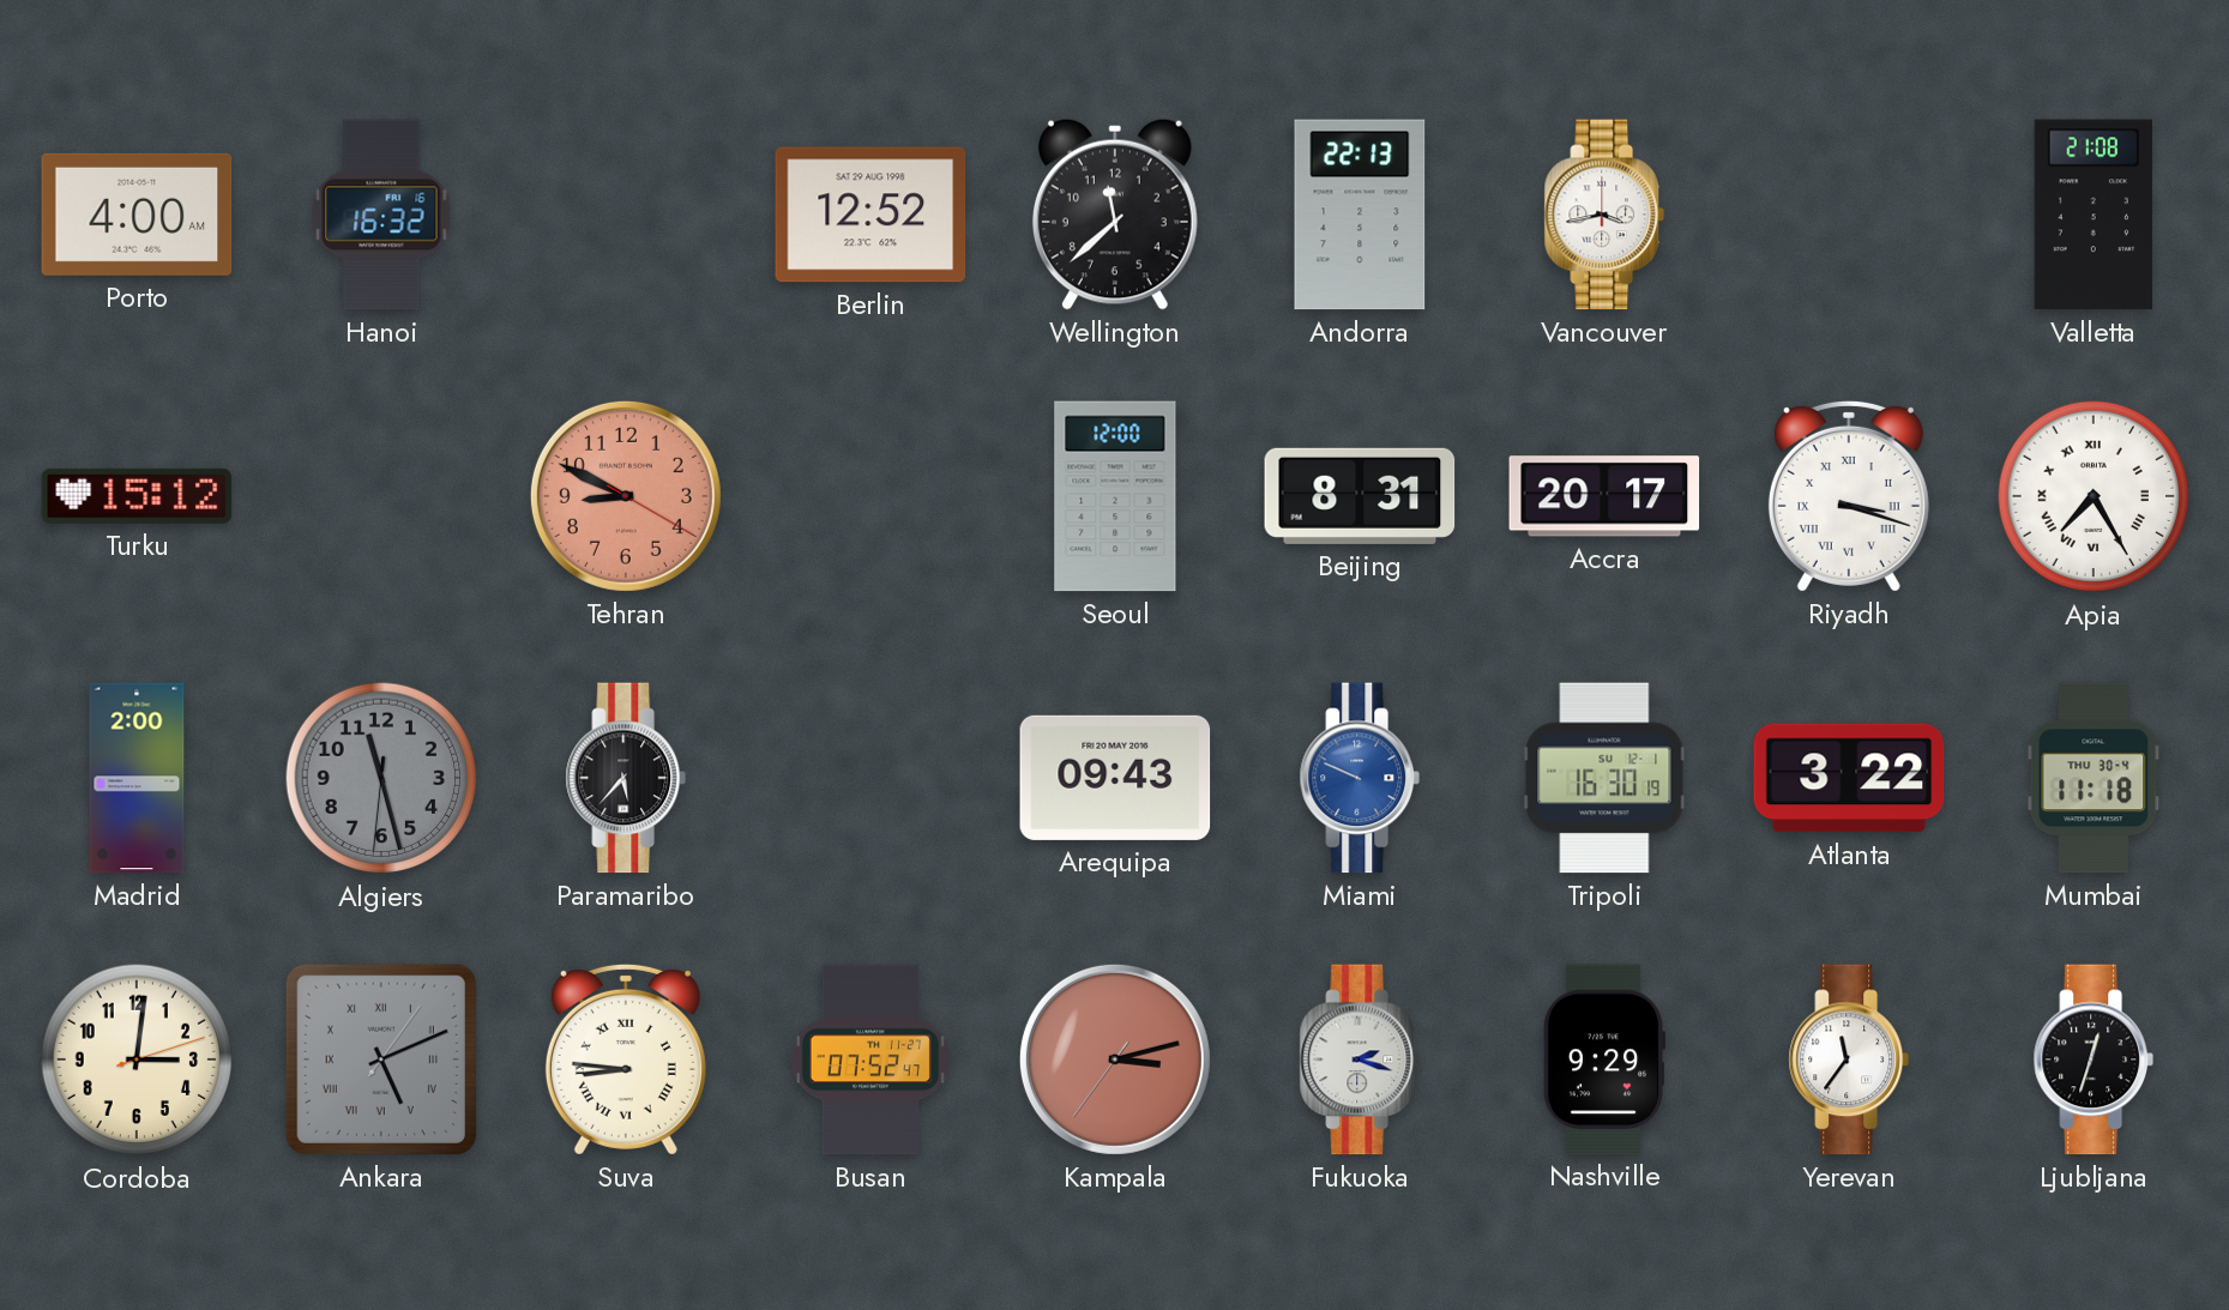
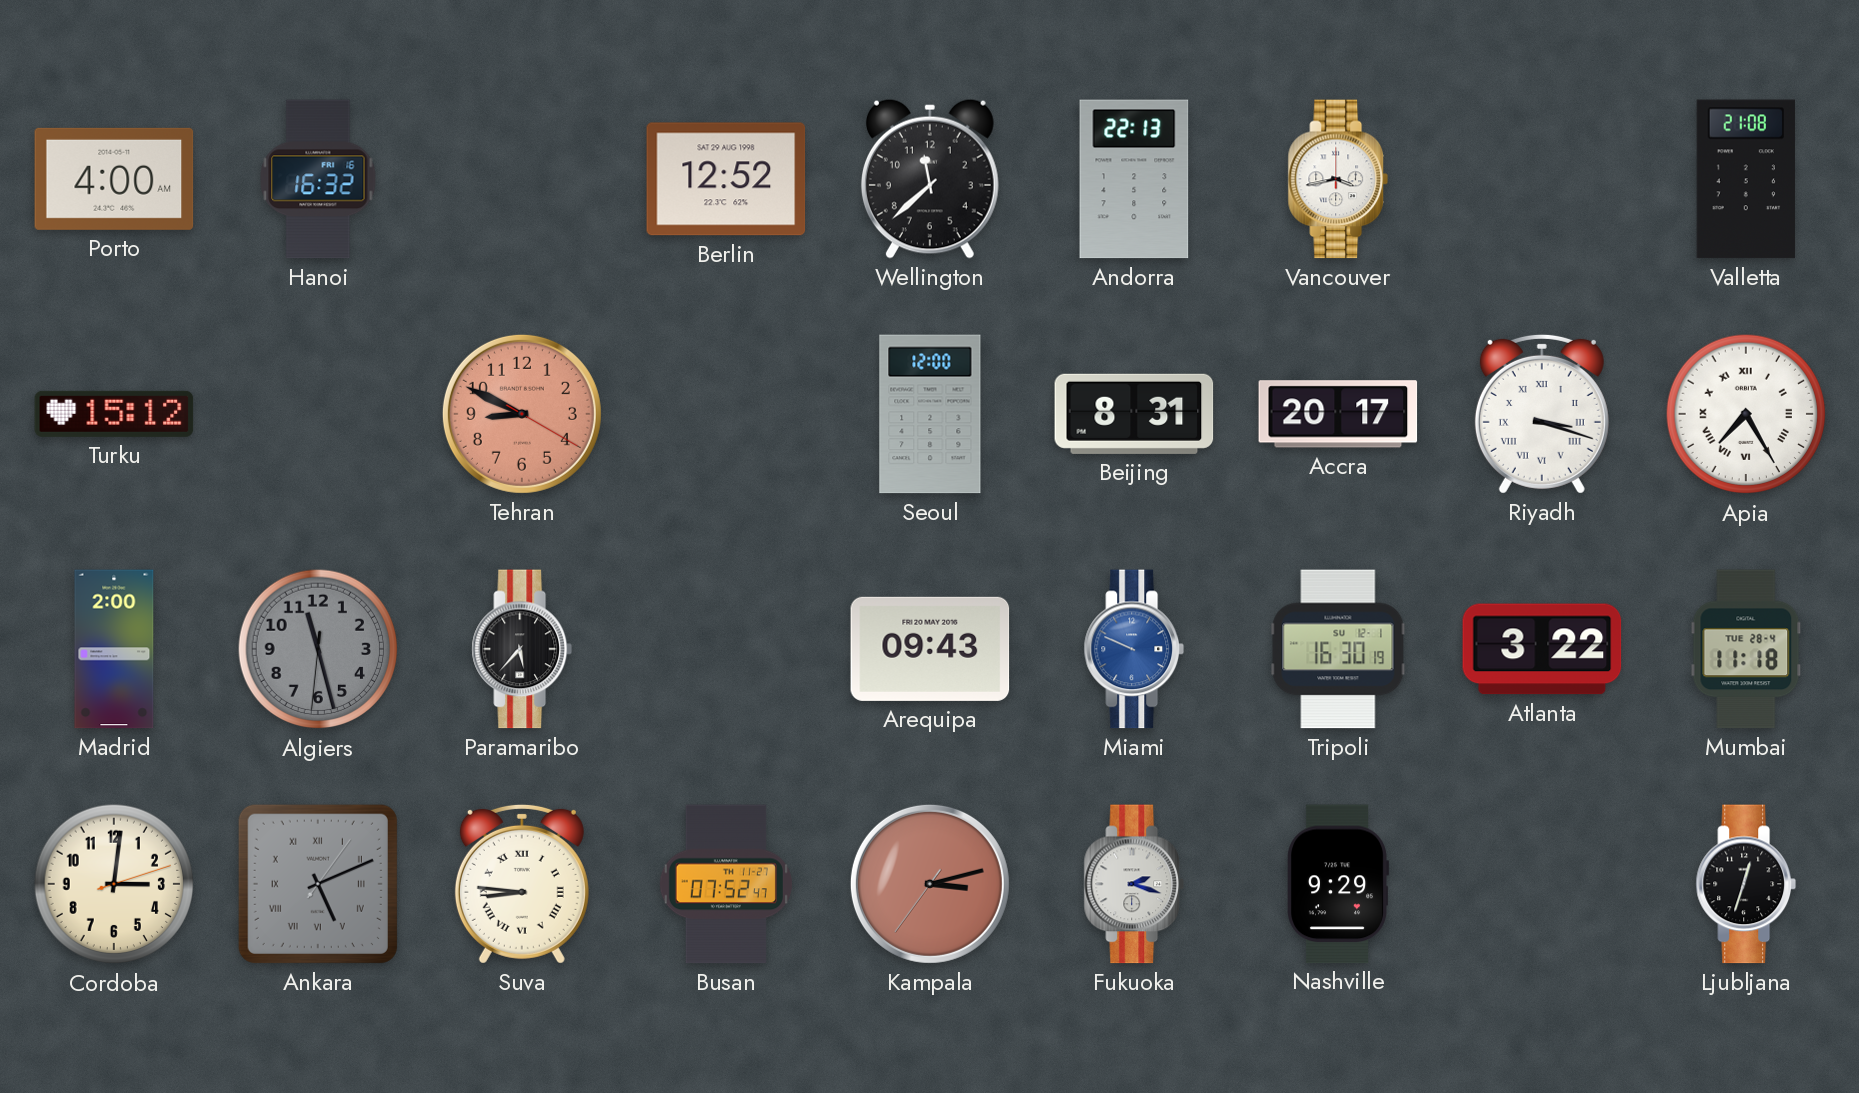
Mumbai date: THU 30-4 -> TUE 28-4 (1746, 649)
Yerevan: 11:36 -> none (1849, 1060)
